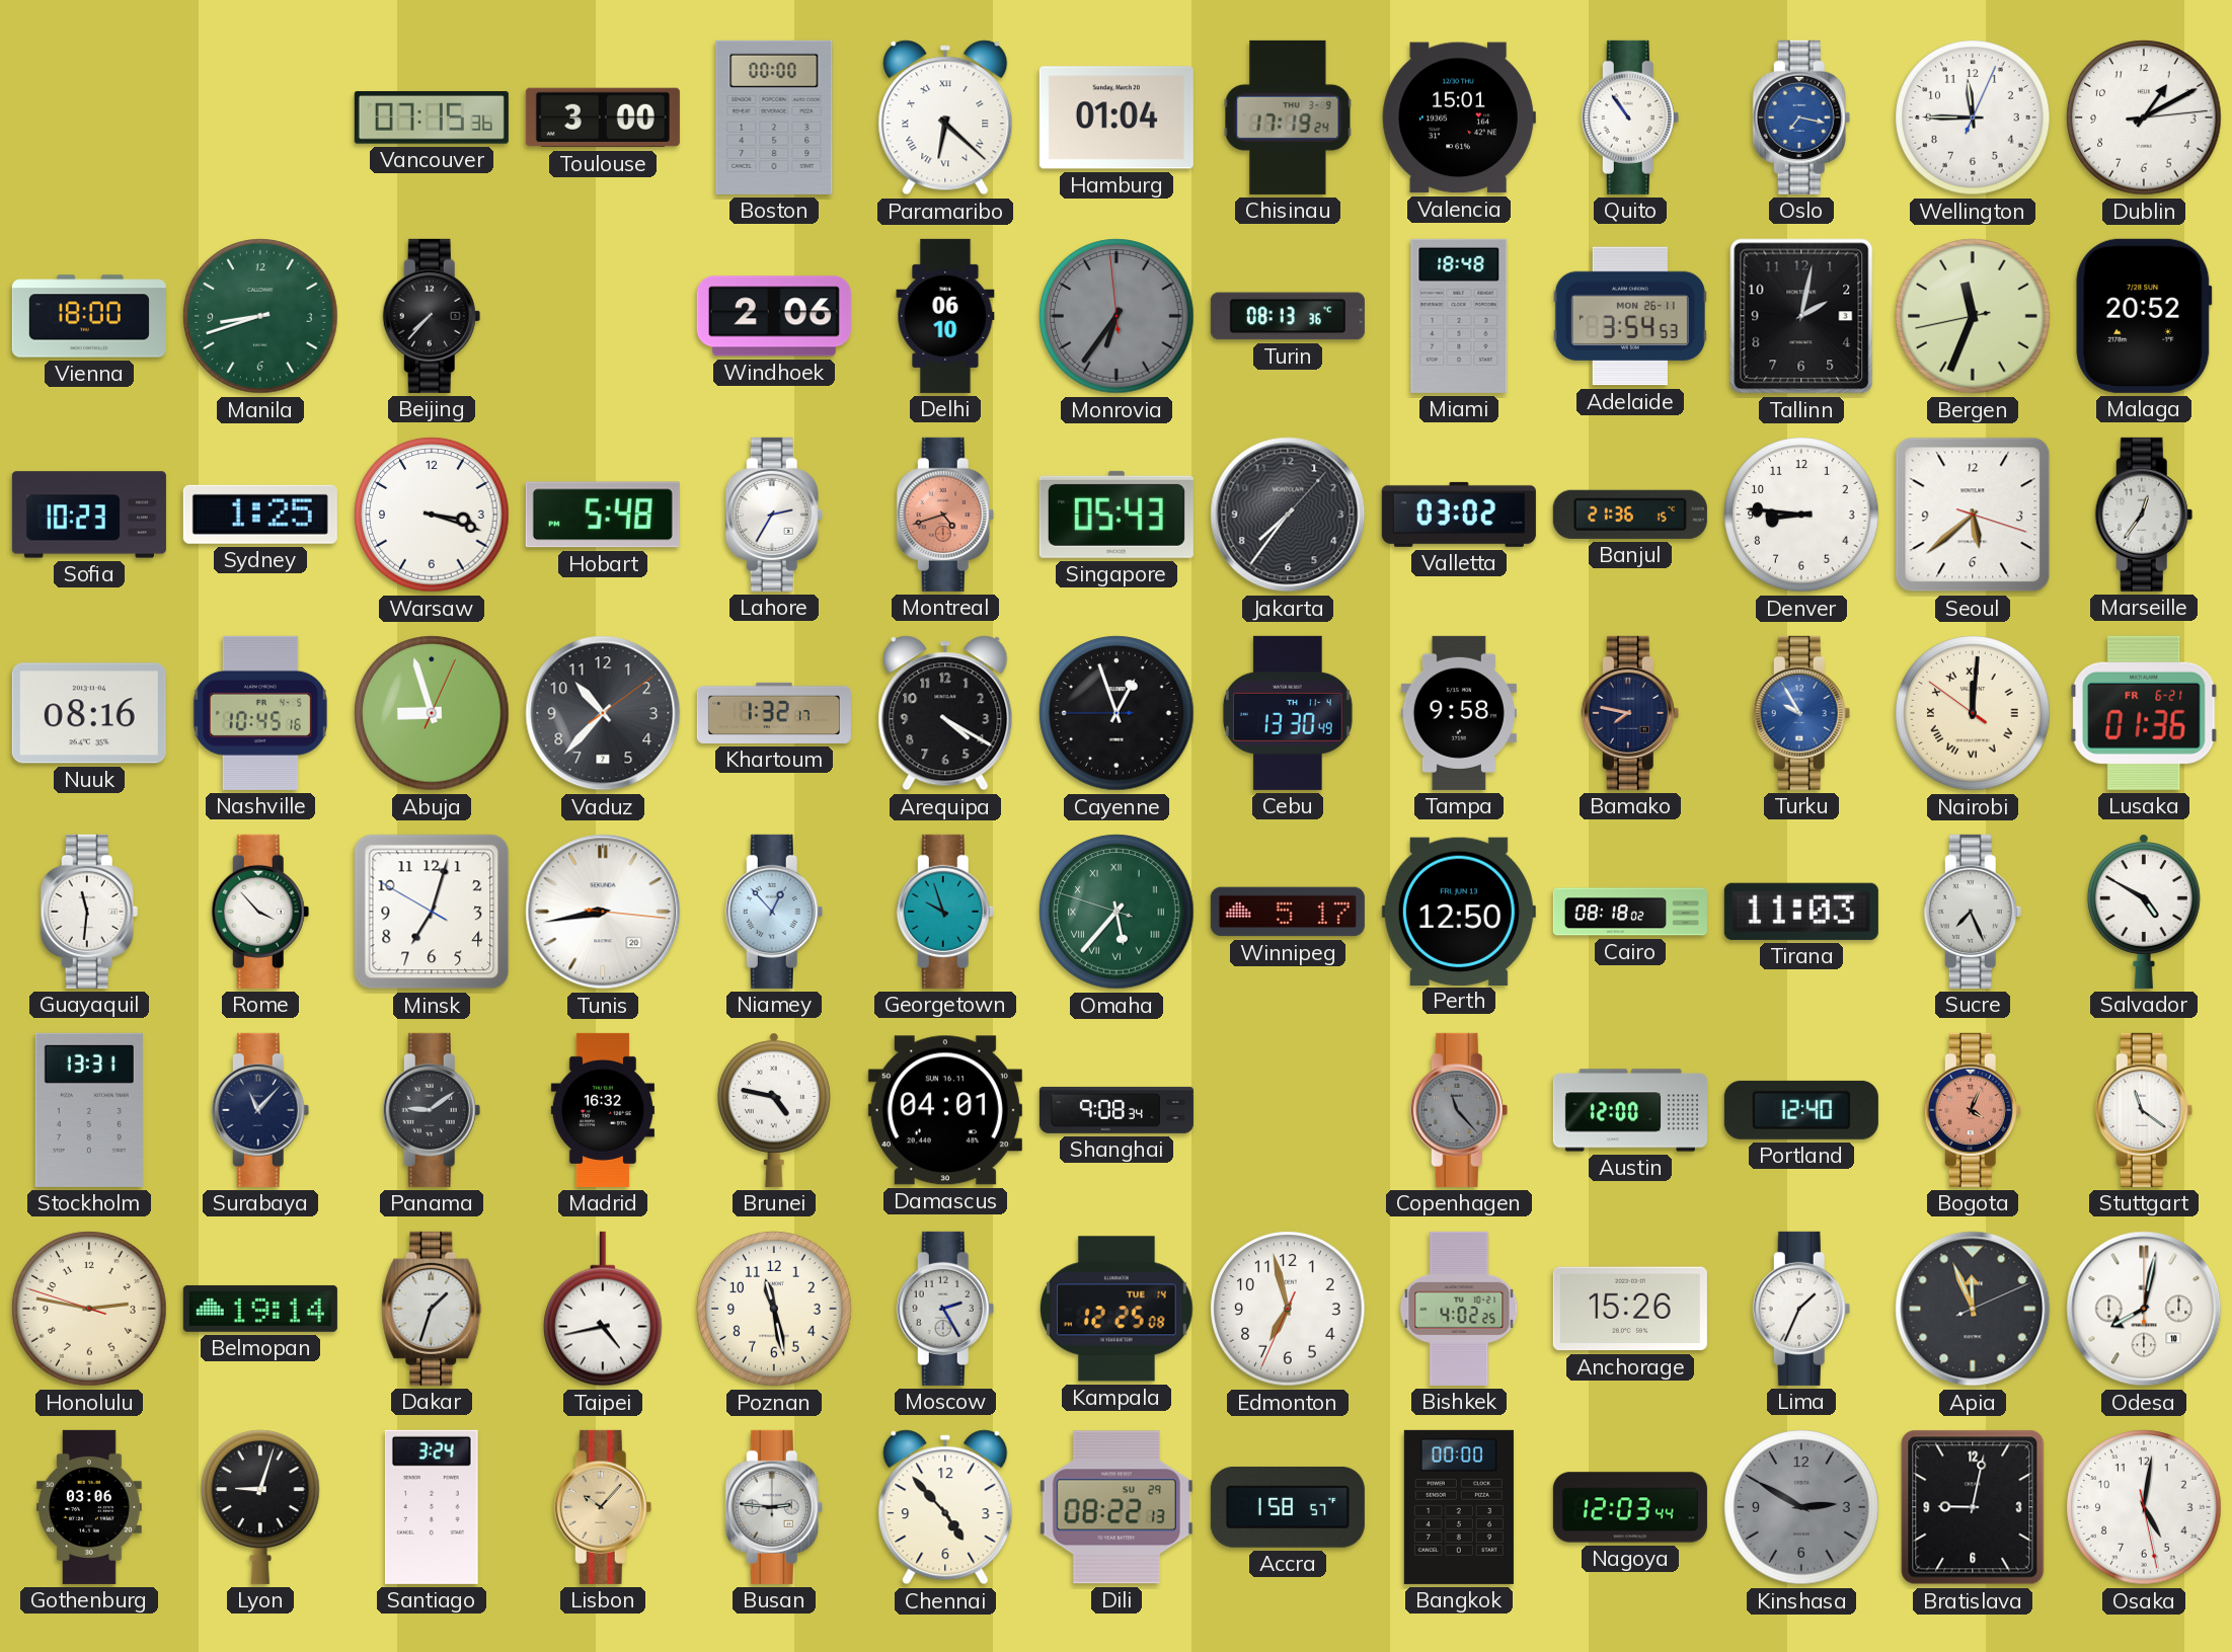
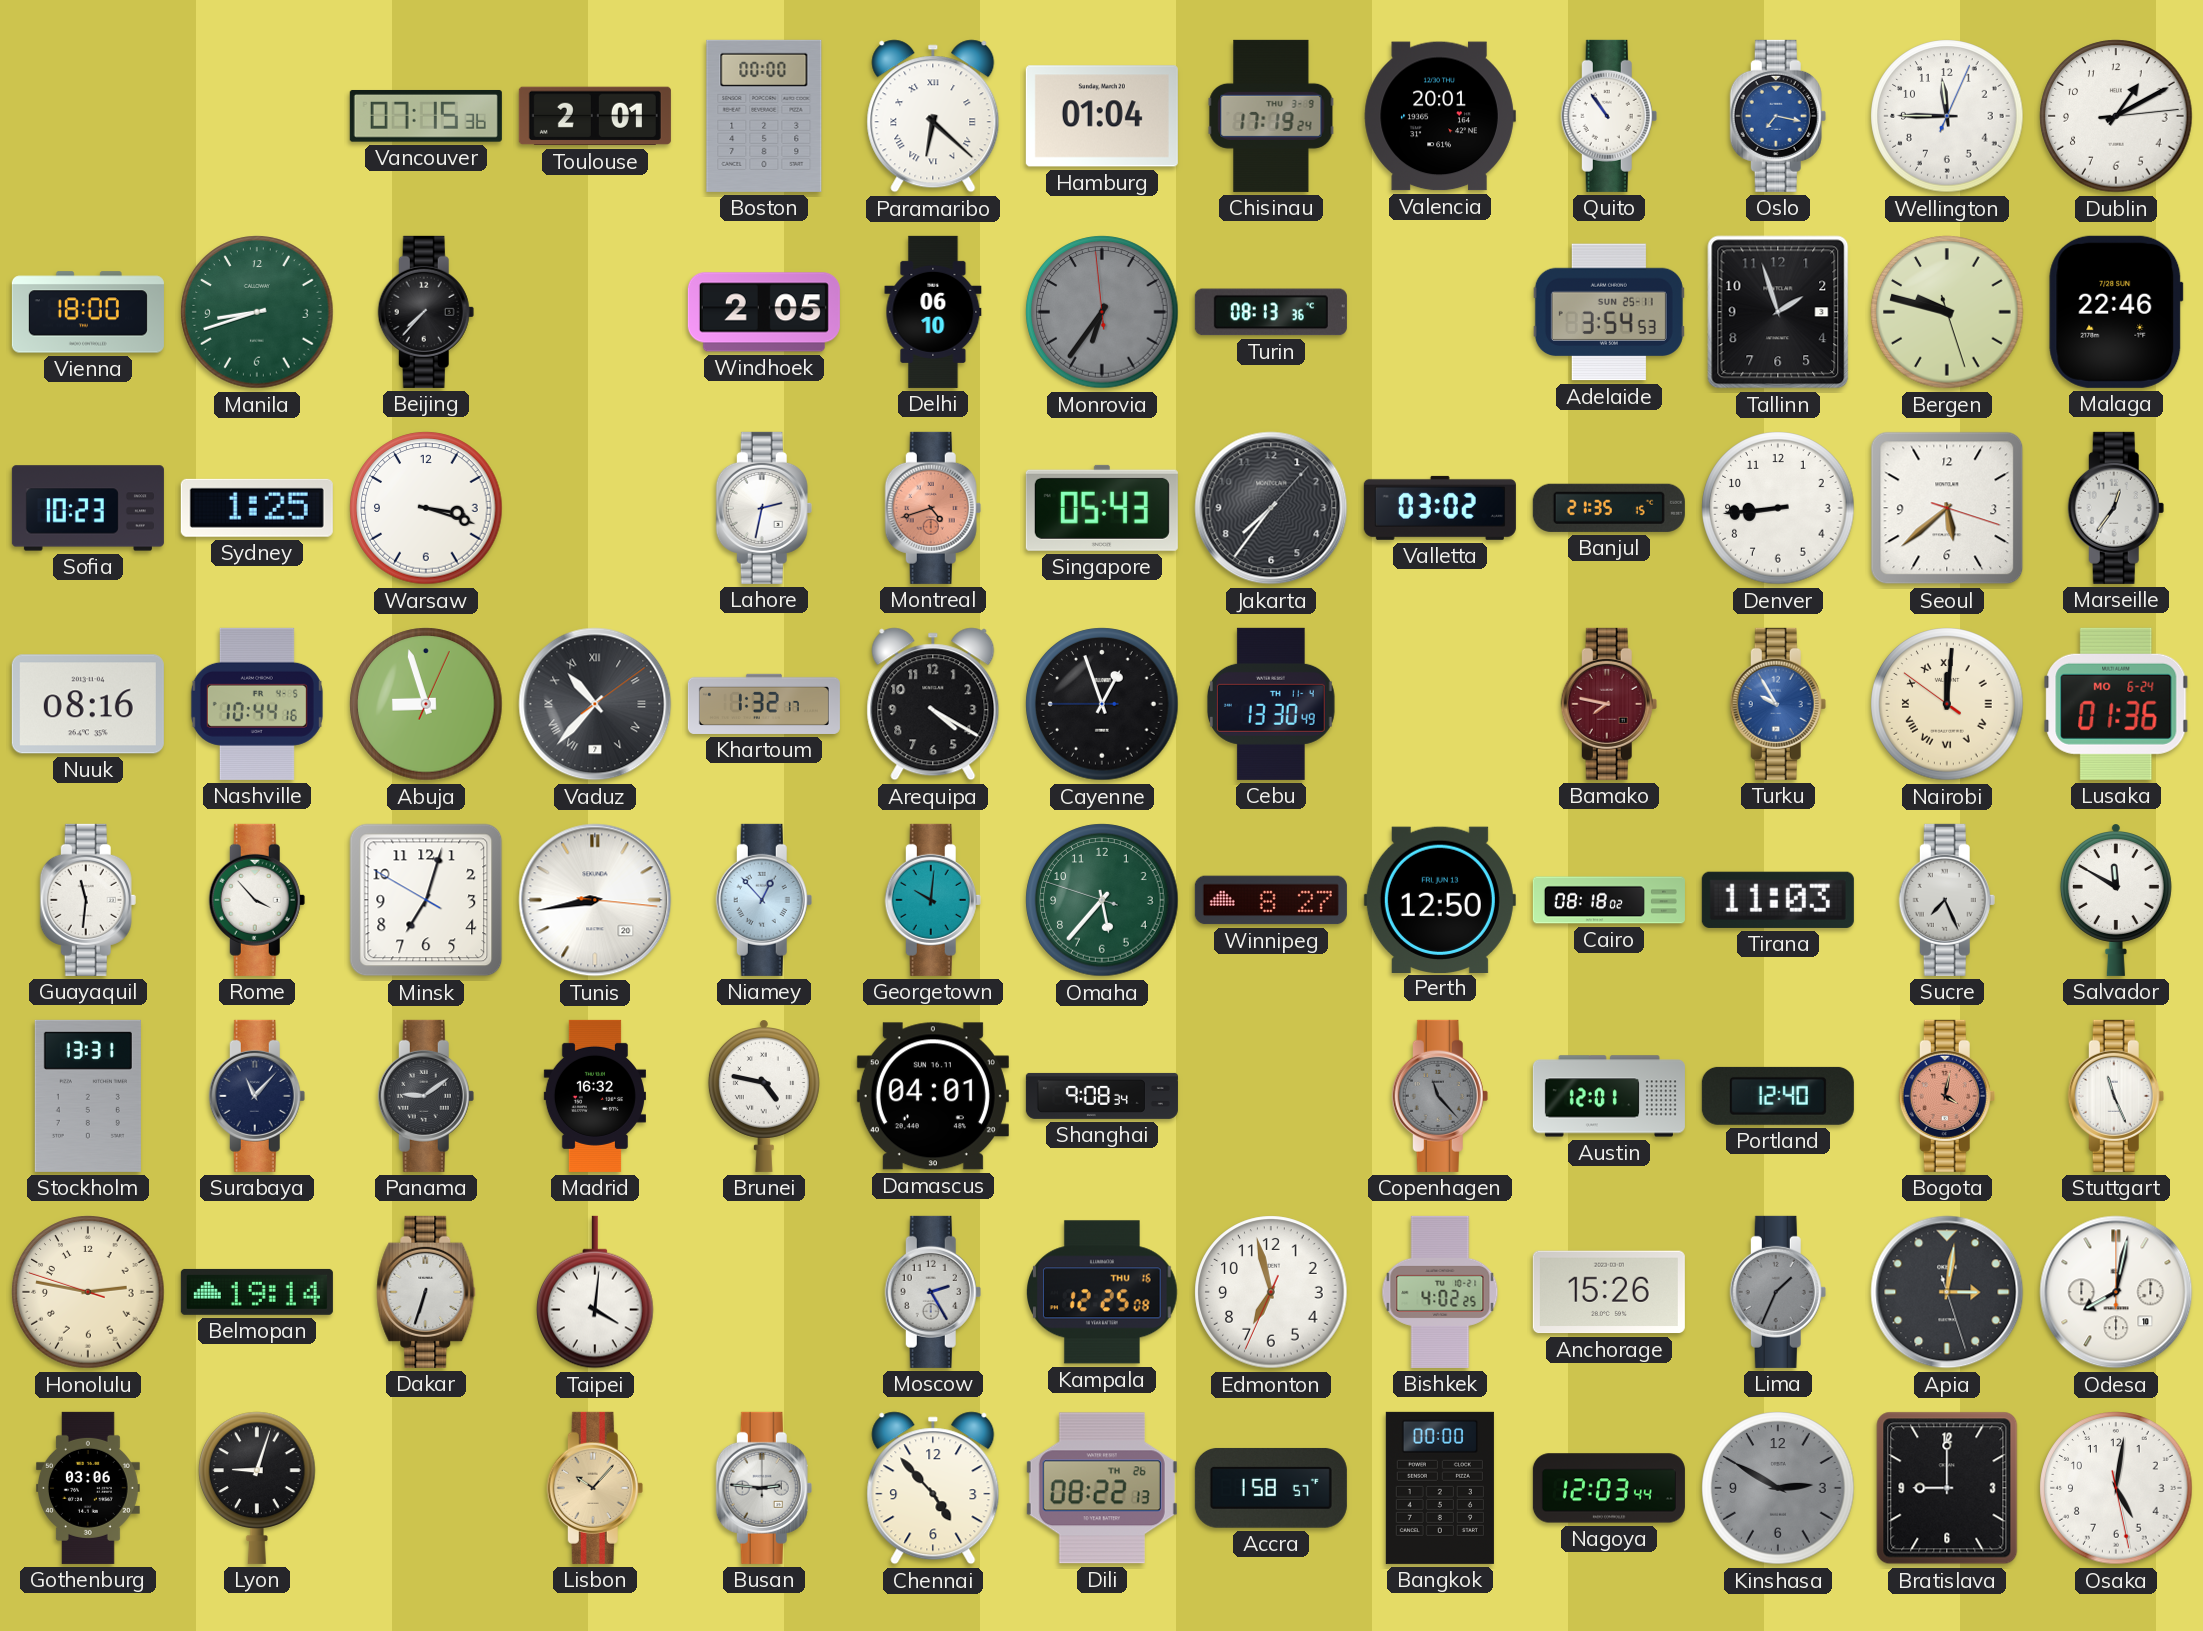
Toulouse: 3:00 -> 2:01 (595, 116)
Valencia: 15:01 -> 20:01 (1440, 116)
Windhoek: 2:06 -> 2:05 (764, 312)
Miami: 18:48 -> none (1459, 316)
Adelaide date: MON 26-11 -> SUN 25-11 (1609, 312)
Tallinn: 2:02 -> 1:57 (1778, 312)
Bergen: 11:33 -> 9:47 (1947, 312)
Malaga: 20:52 -> 22:46 (2116, 312)
Hobart: 5:48 -> none (603, 515)
Lahore: 2:35 -> 2:32 (764, 508)
Banjul: 21:36 -> 21:35 (1609, 508)
Denver: 8:46 -> 8:44 (1778, 508)
Nashville: 10:45 -> 10:44 (257, 704)
Vaduz numerals: Arabic -> Roman (595, 704)
Tampa: 9:58 -> none (1459, 713)
Bamako dial: navy -> burgundy (1609, 704)
Lusaka date: FR 6-21 -> MO 6-24 (2116, 704)
Georgetown: 9:57 -> 10:01 (933, 900)
Omaha numerals: Roman -> Arabic (1102, 900)
Winnipeg: 5:17 -> 8:27 (1271, 900)
Salvador: 4:50 -> 11:50 (2116, 900)
Austin: 12:00 -> 12:01 (1609, 1096)
Bogota: 4:04 -> 4:02 (1947, 1096)
Stuttgart: 11:21 -> 11:26 (2116, 1096)
Dakar: 1:33 -> 6:33 (426, 1292)
Taipei: 4:43 -> 4:01 (595, 1292)
Poznan: 11:28 -> none (774, 1309)
Kampala date: TUE 14 -> THU 16 (1103, 1292)
Lima dial: white -> grey (1778, 1292)
Apia: 11:56 -> 3:01 (1947, 1292)
Santiago: 3:24 -> none (432, 1507)
Dili date: SU 29 -> TH 26 (1102, 1488)
Bratislava: 9:02 -> 9:00 (1947, 1488)
